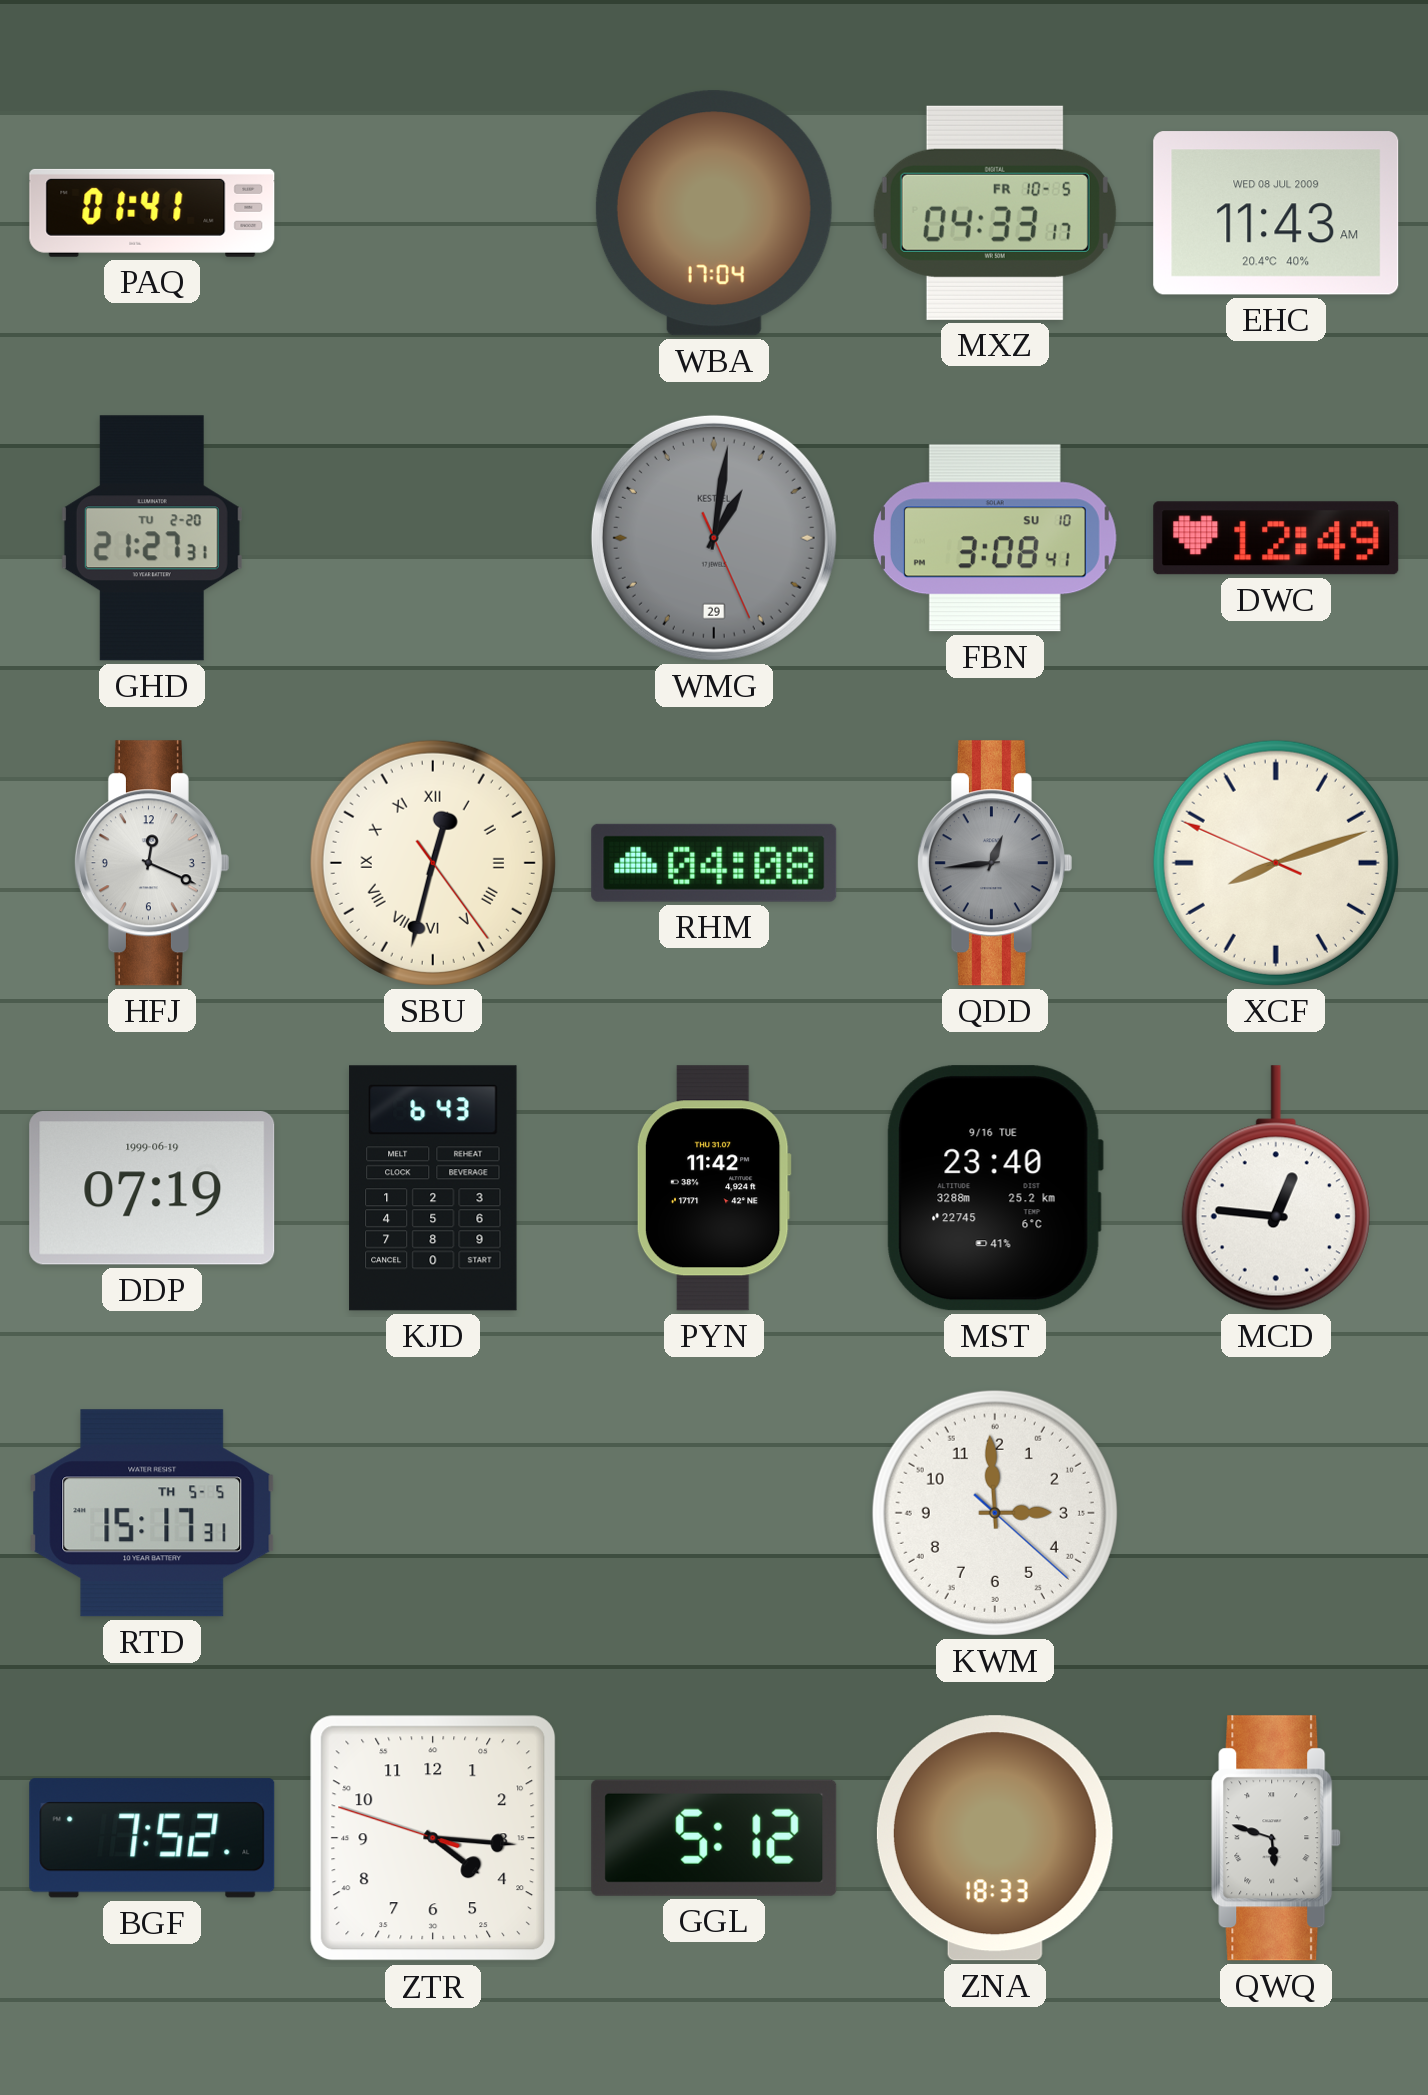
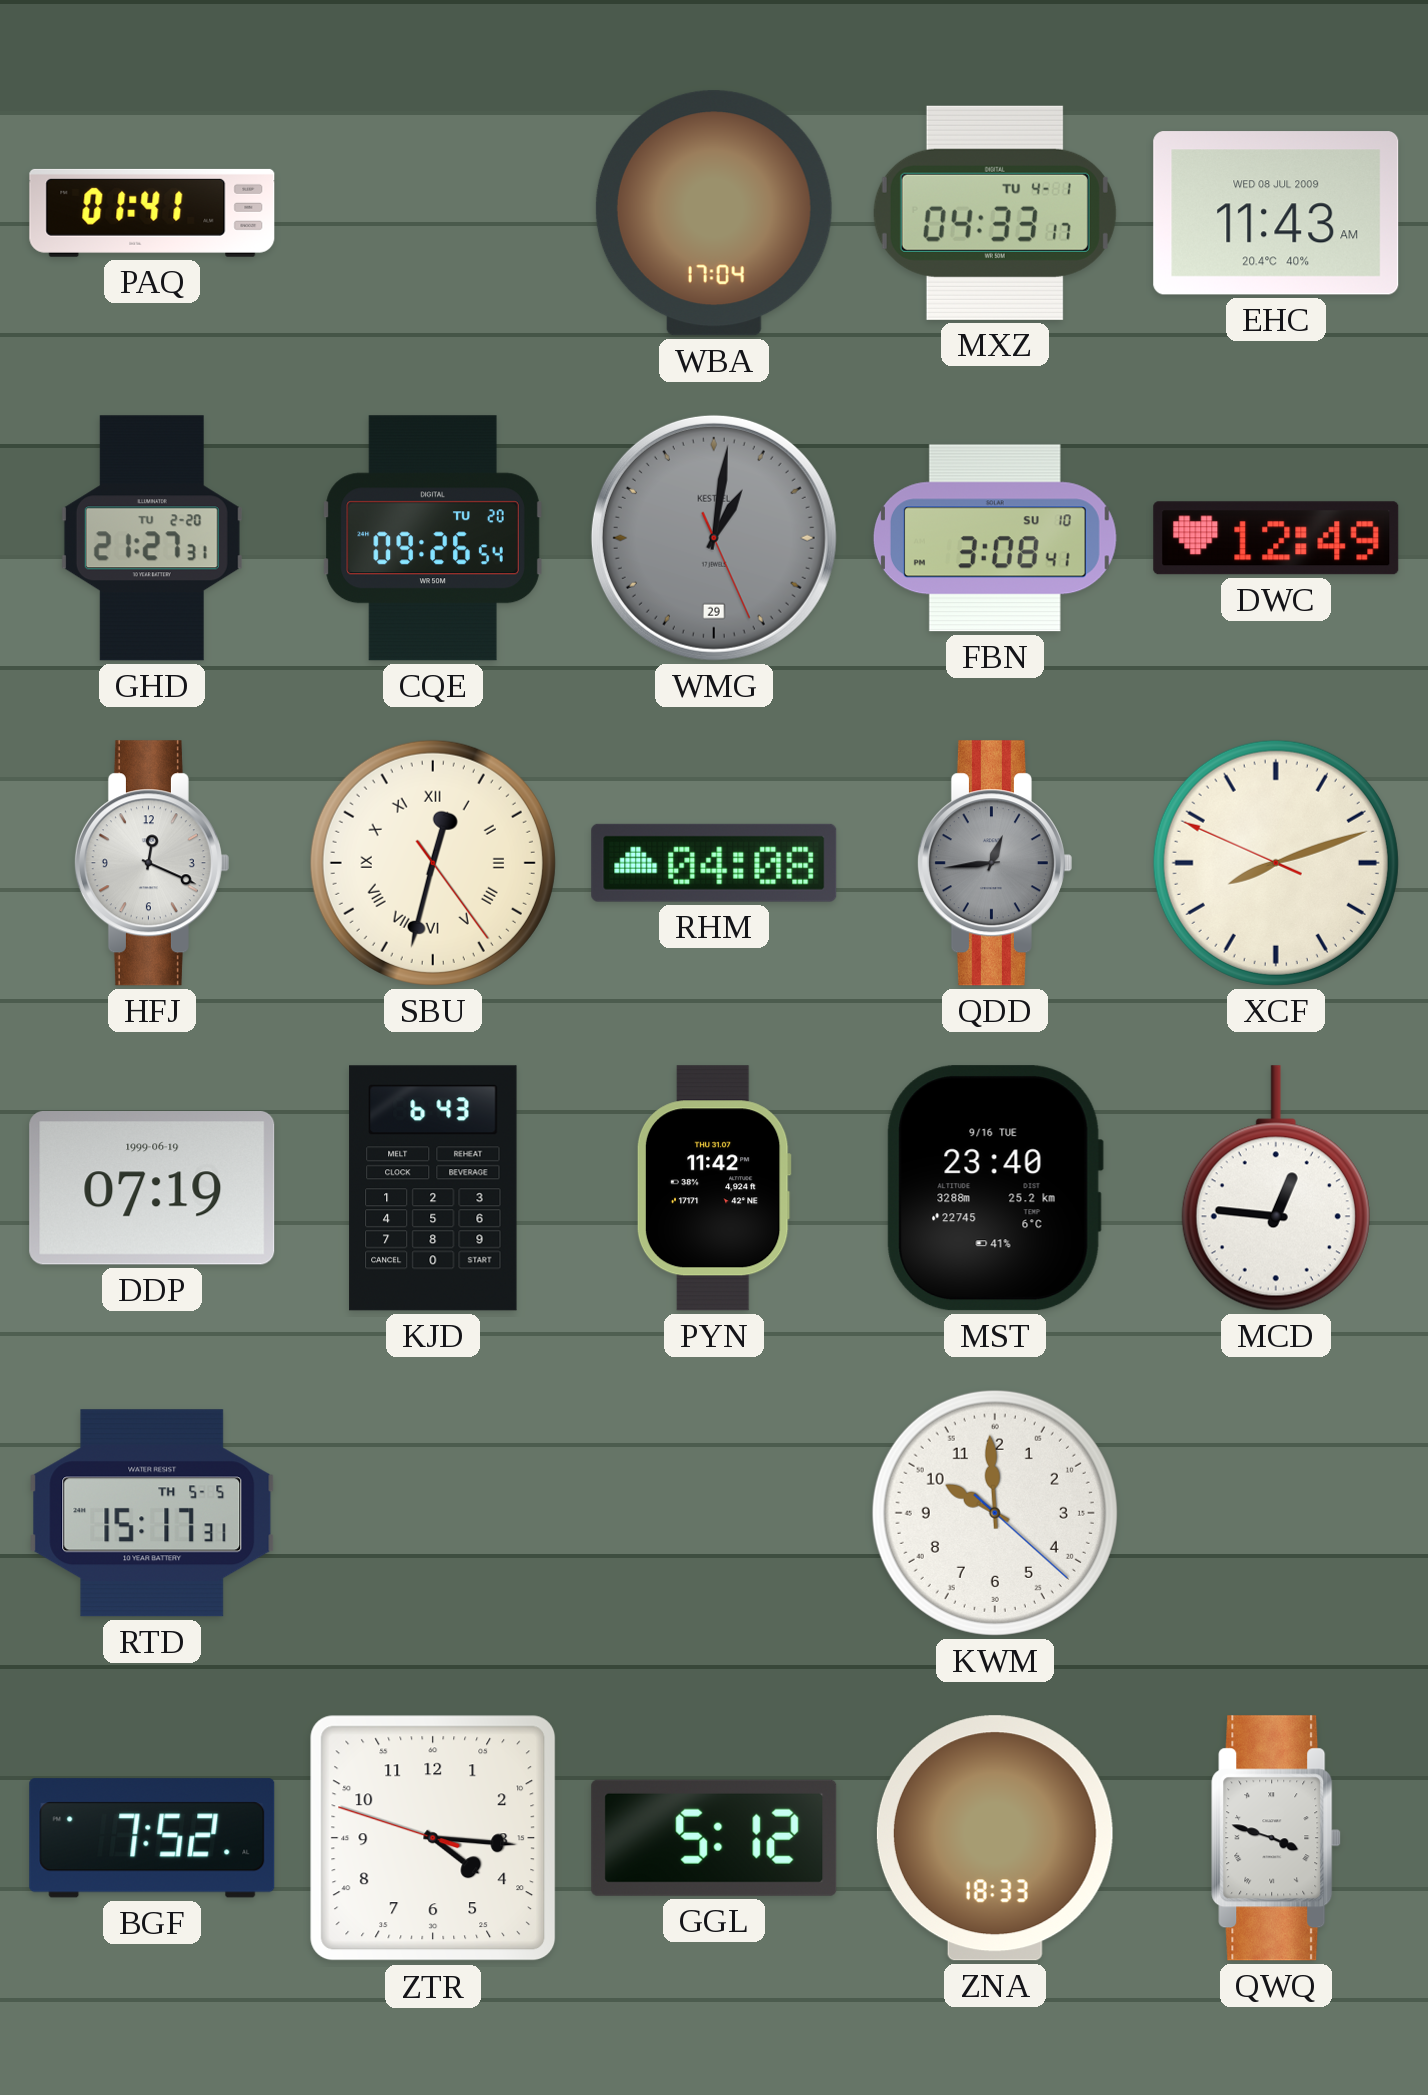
MXZ date: FR 10-5 -> TU 4-1 (995, 213)
CQE: none -> 09:26 (433, 538)
KWM: 2:59 -> 9:59 (995, 1513)
QWQ: 5:48 -> 3:48 (1276, 1838)
